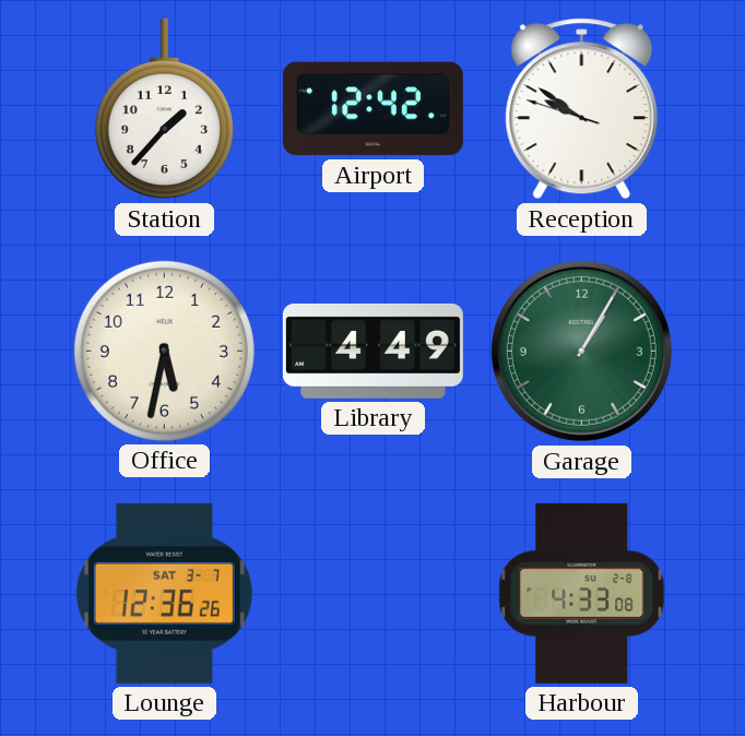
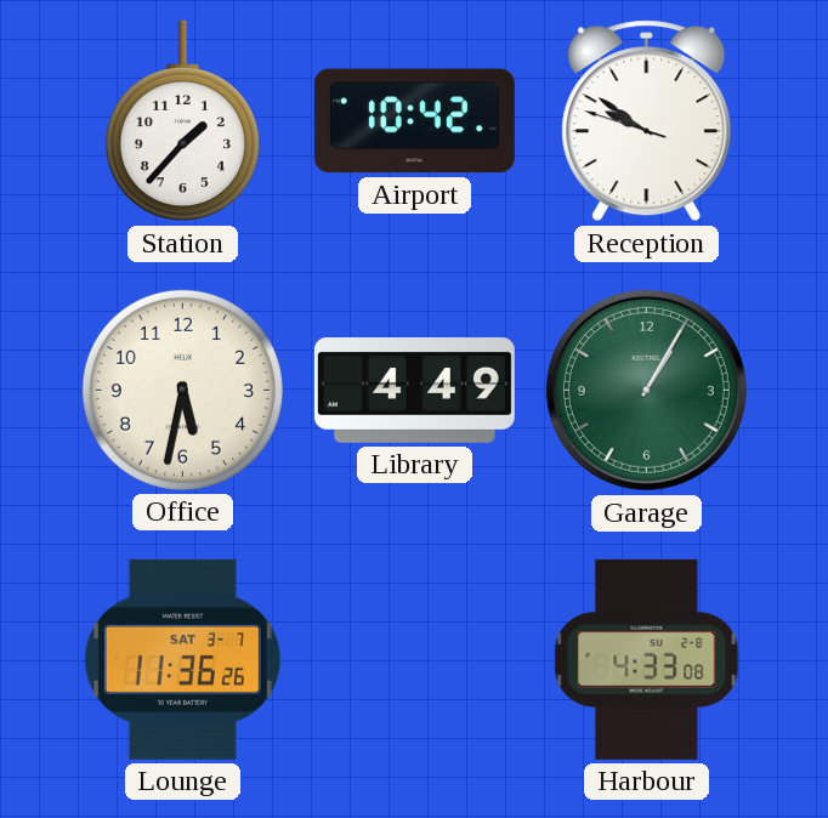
Airport: 12:42 -> 10:42 (414, 121)
Lounge: 12:36 -> 11:36 (182, 659)
